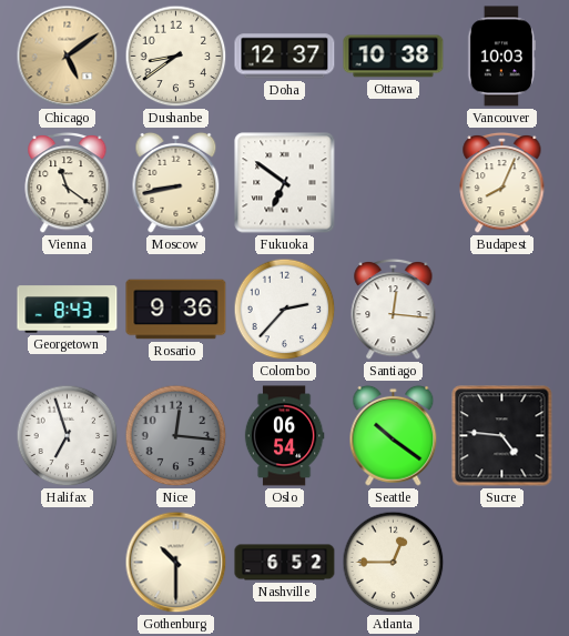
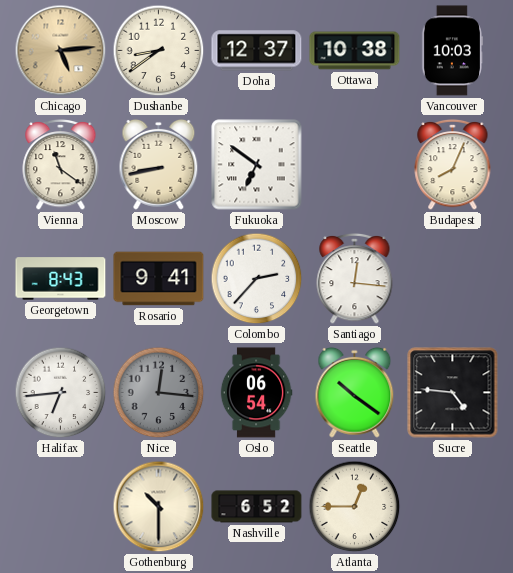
Chicago: 5:09 -> 5:14 (61, 51)
Rosario: 9:36 -> 9:41 (159, 279)
Halifax: 6:57 -> 6:44 (61, 393)
